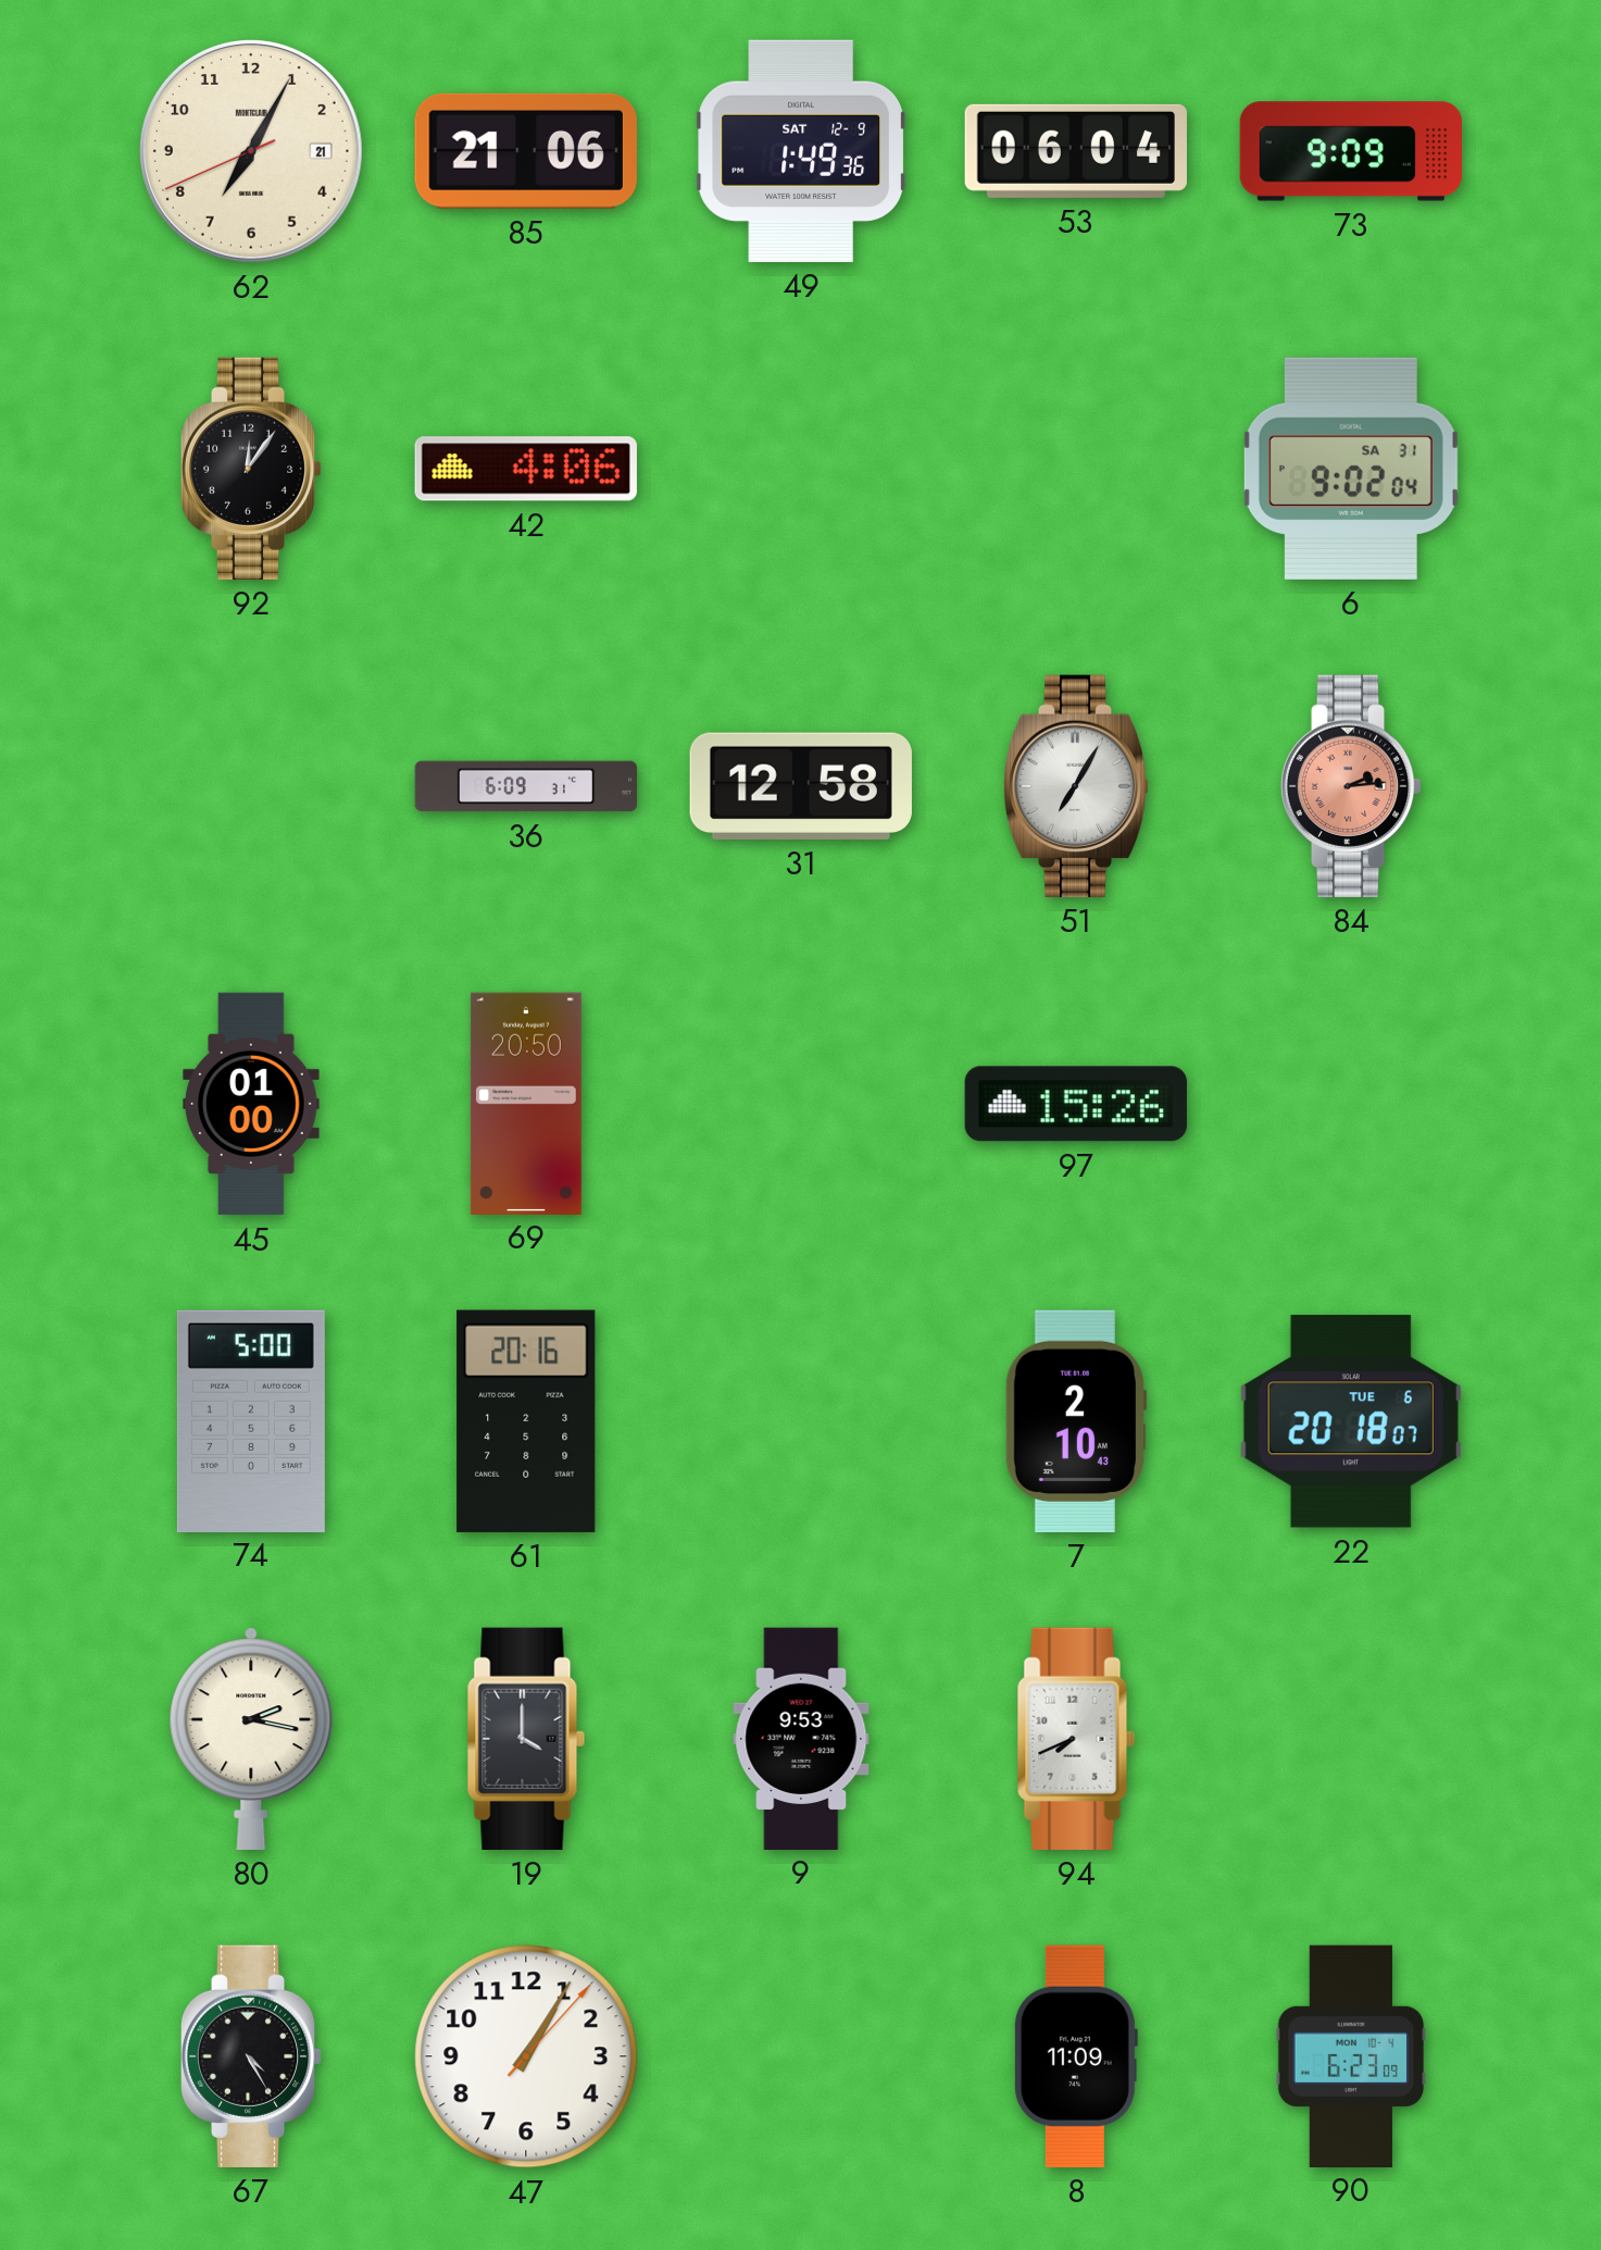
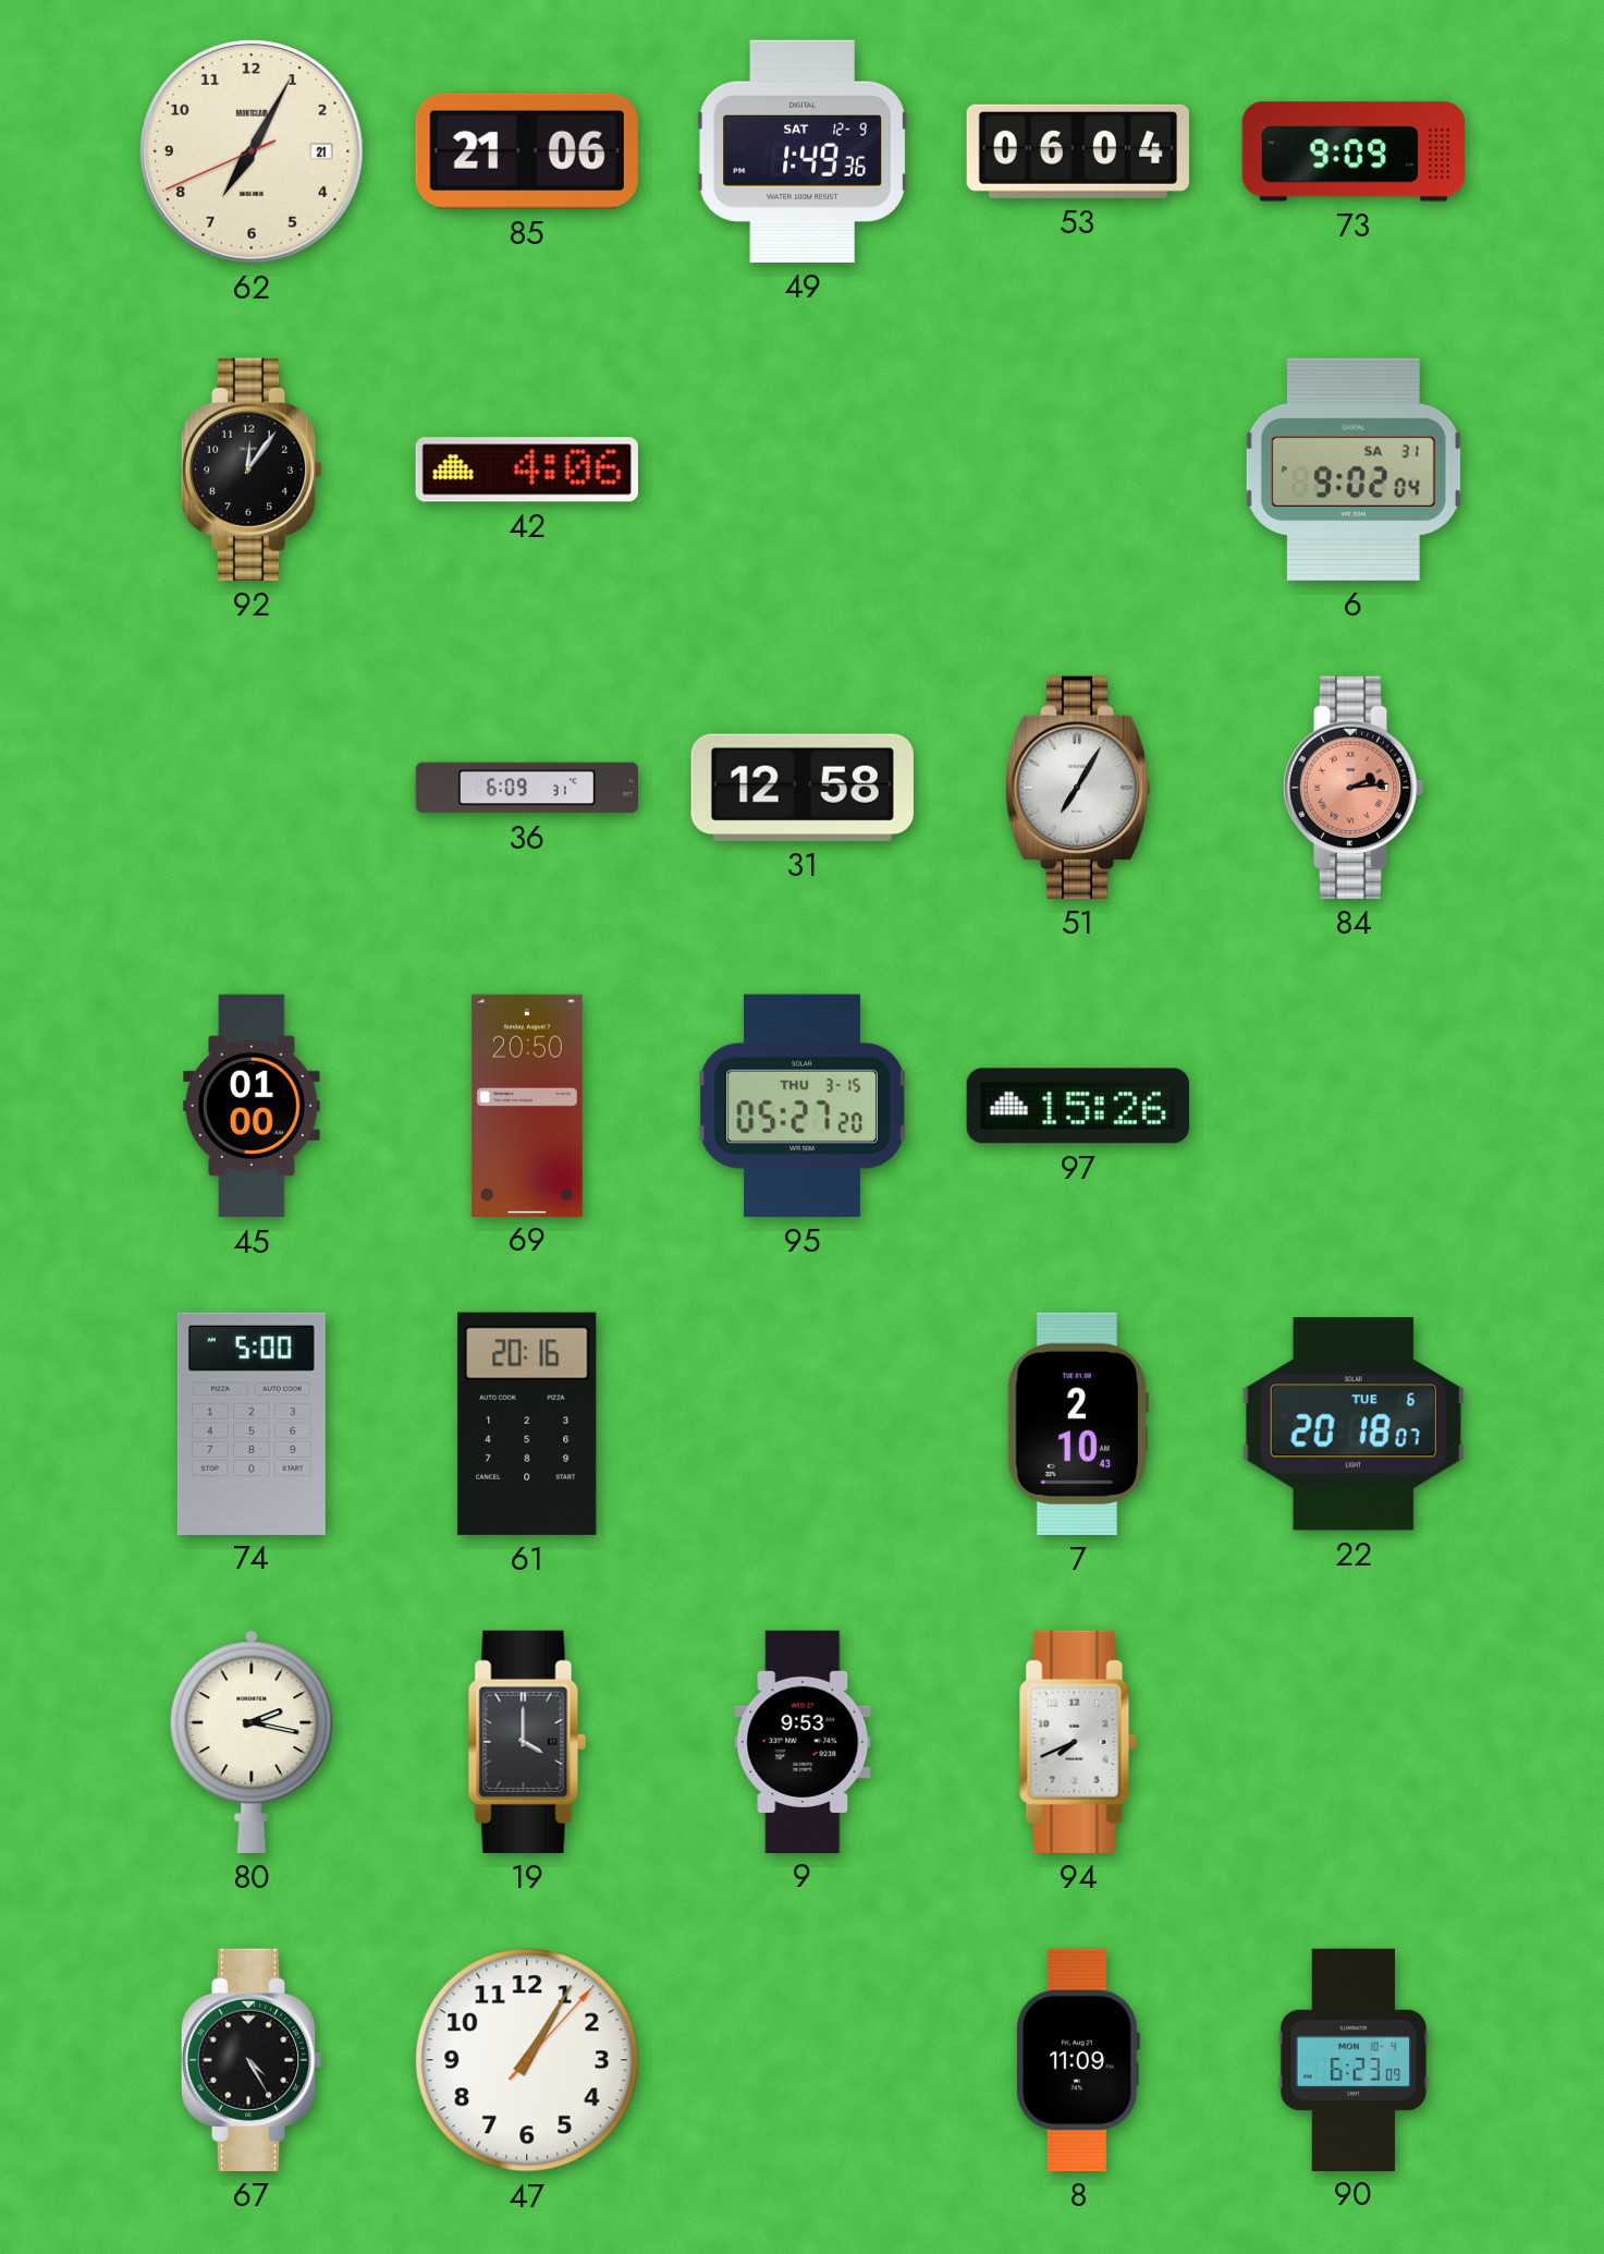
95: none -> 05:27 (803, 1106)
